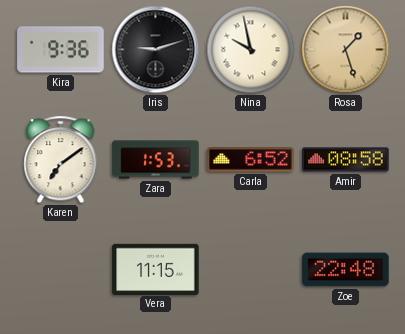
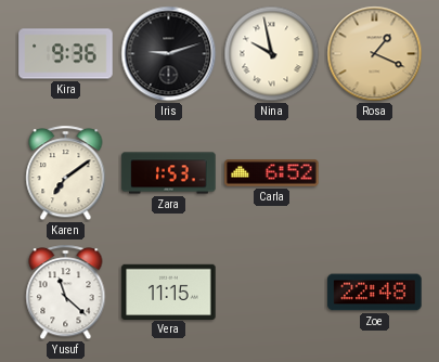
Rosa: 1:27 -> 1:19 (375, 54)
Amir: 08:58 -> none (346, 160)
Yusuf: none -> 11:22 (66, 293)
